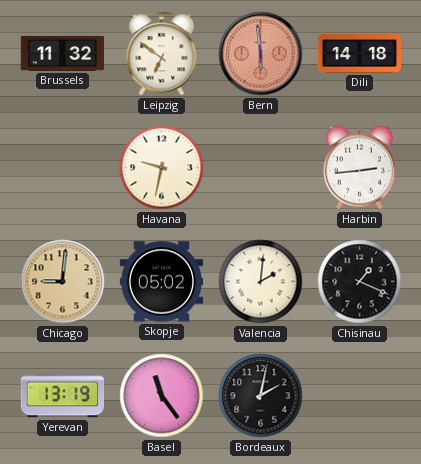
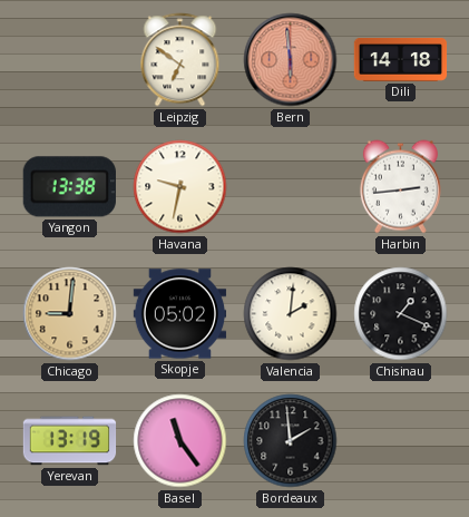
Brussels: 11:32 -> none (63, 53)
Yangon: none -> 13:38 (69, 187)
Bordeaux: 2:02 -> 1:59 (291, 441)
